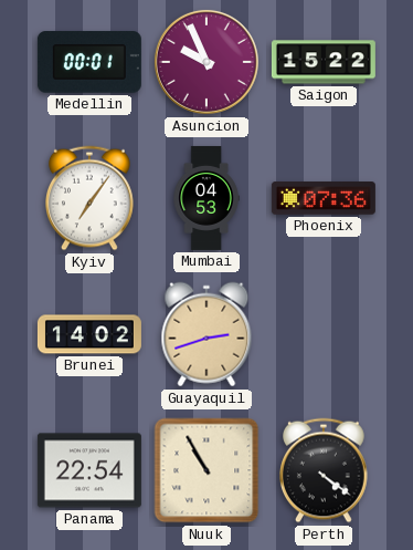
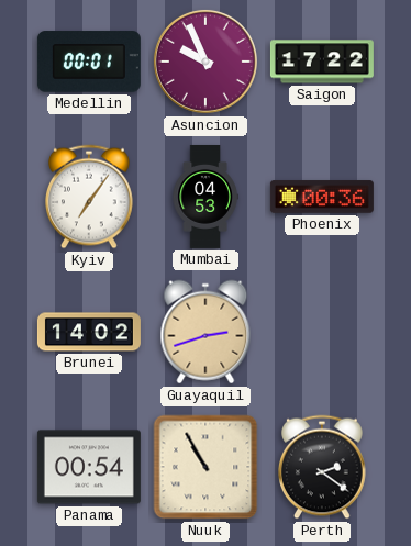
Saigon: 15:22 -> 17:22 (322, 62)
Phoenix: 07:36 -> 00:36 (322, 197)
Panama: 22:54 -> 00:54 (89, 467)
Perth: 4:21 -> 2:21 (323, 467)
